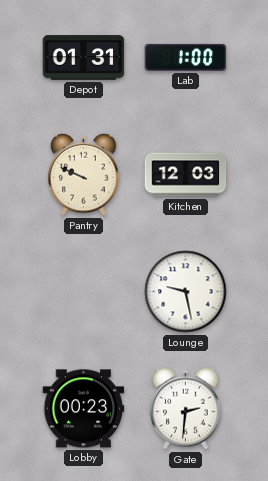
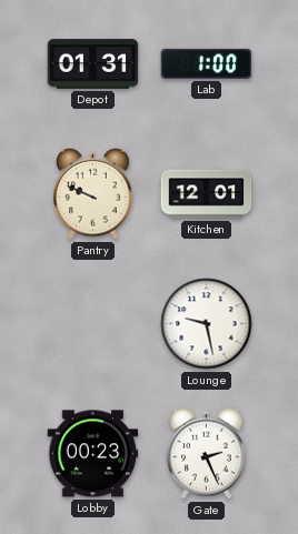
Kitchen: 12:03 -> 12:01 (207, 194)
Gate: 2:31 -> 2:26 (207, 453)
